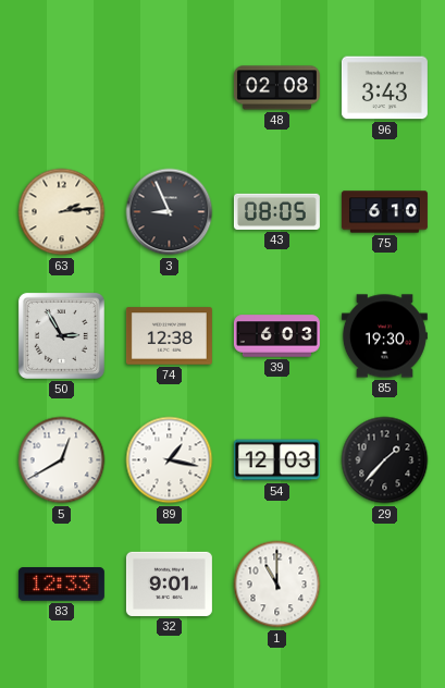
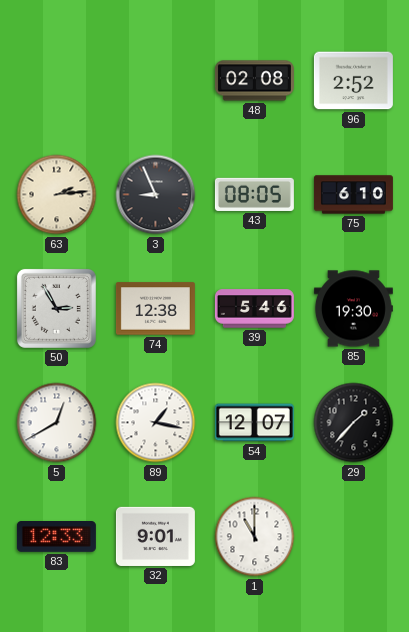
96: 3:43 -> 2:52 (353, 81)
39: 6:03 -> 5:46 (254, 309)
54: 12:03 -> 12:07 (254, 423)
